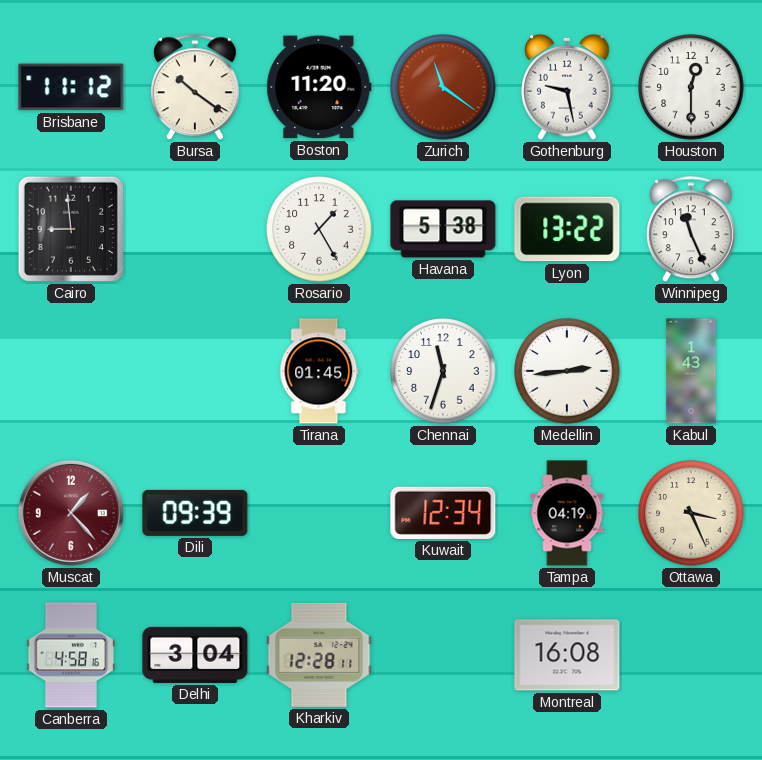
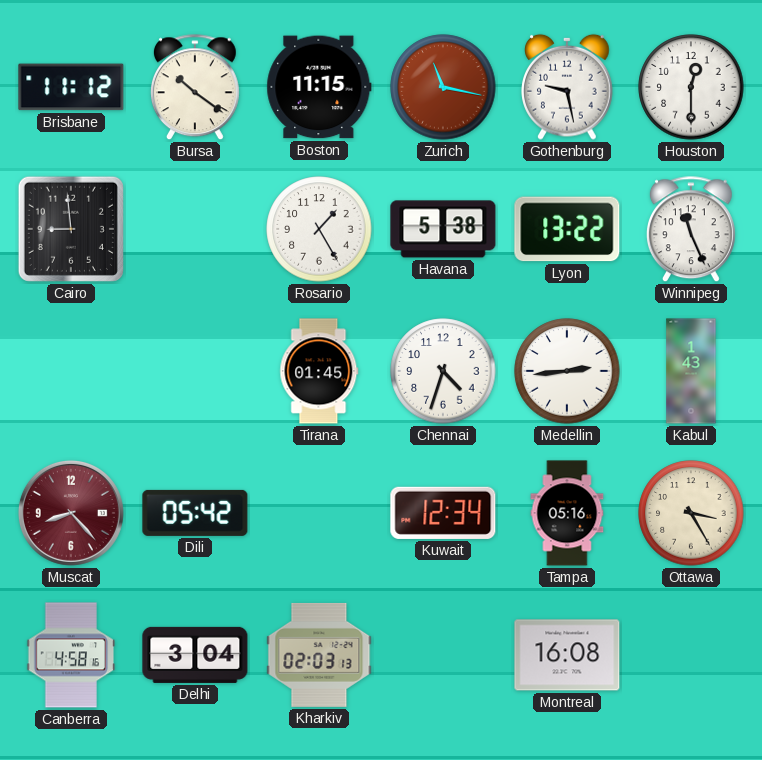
Boston: 11:20 -> 11:15 (319, 87)
Zurich: 11:21 -> 11:17 (443, 87)
Chennai: 11:33 -> 4:33 (443, 371)
Muscat: 1:23 -> 8:23 (71, 513)
Dili: 09:39 -> 05:42 (195, 513)
Tampa: 04:19 -> 05:16 (567, 513)
Ottawa: 3:26 -> 3:25 (691, 513)
Kharkiv: 12:28 -> 02:03 (319, 655)
